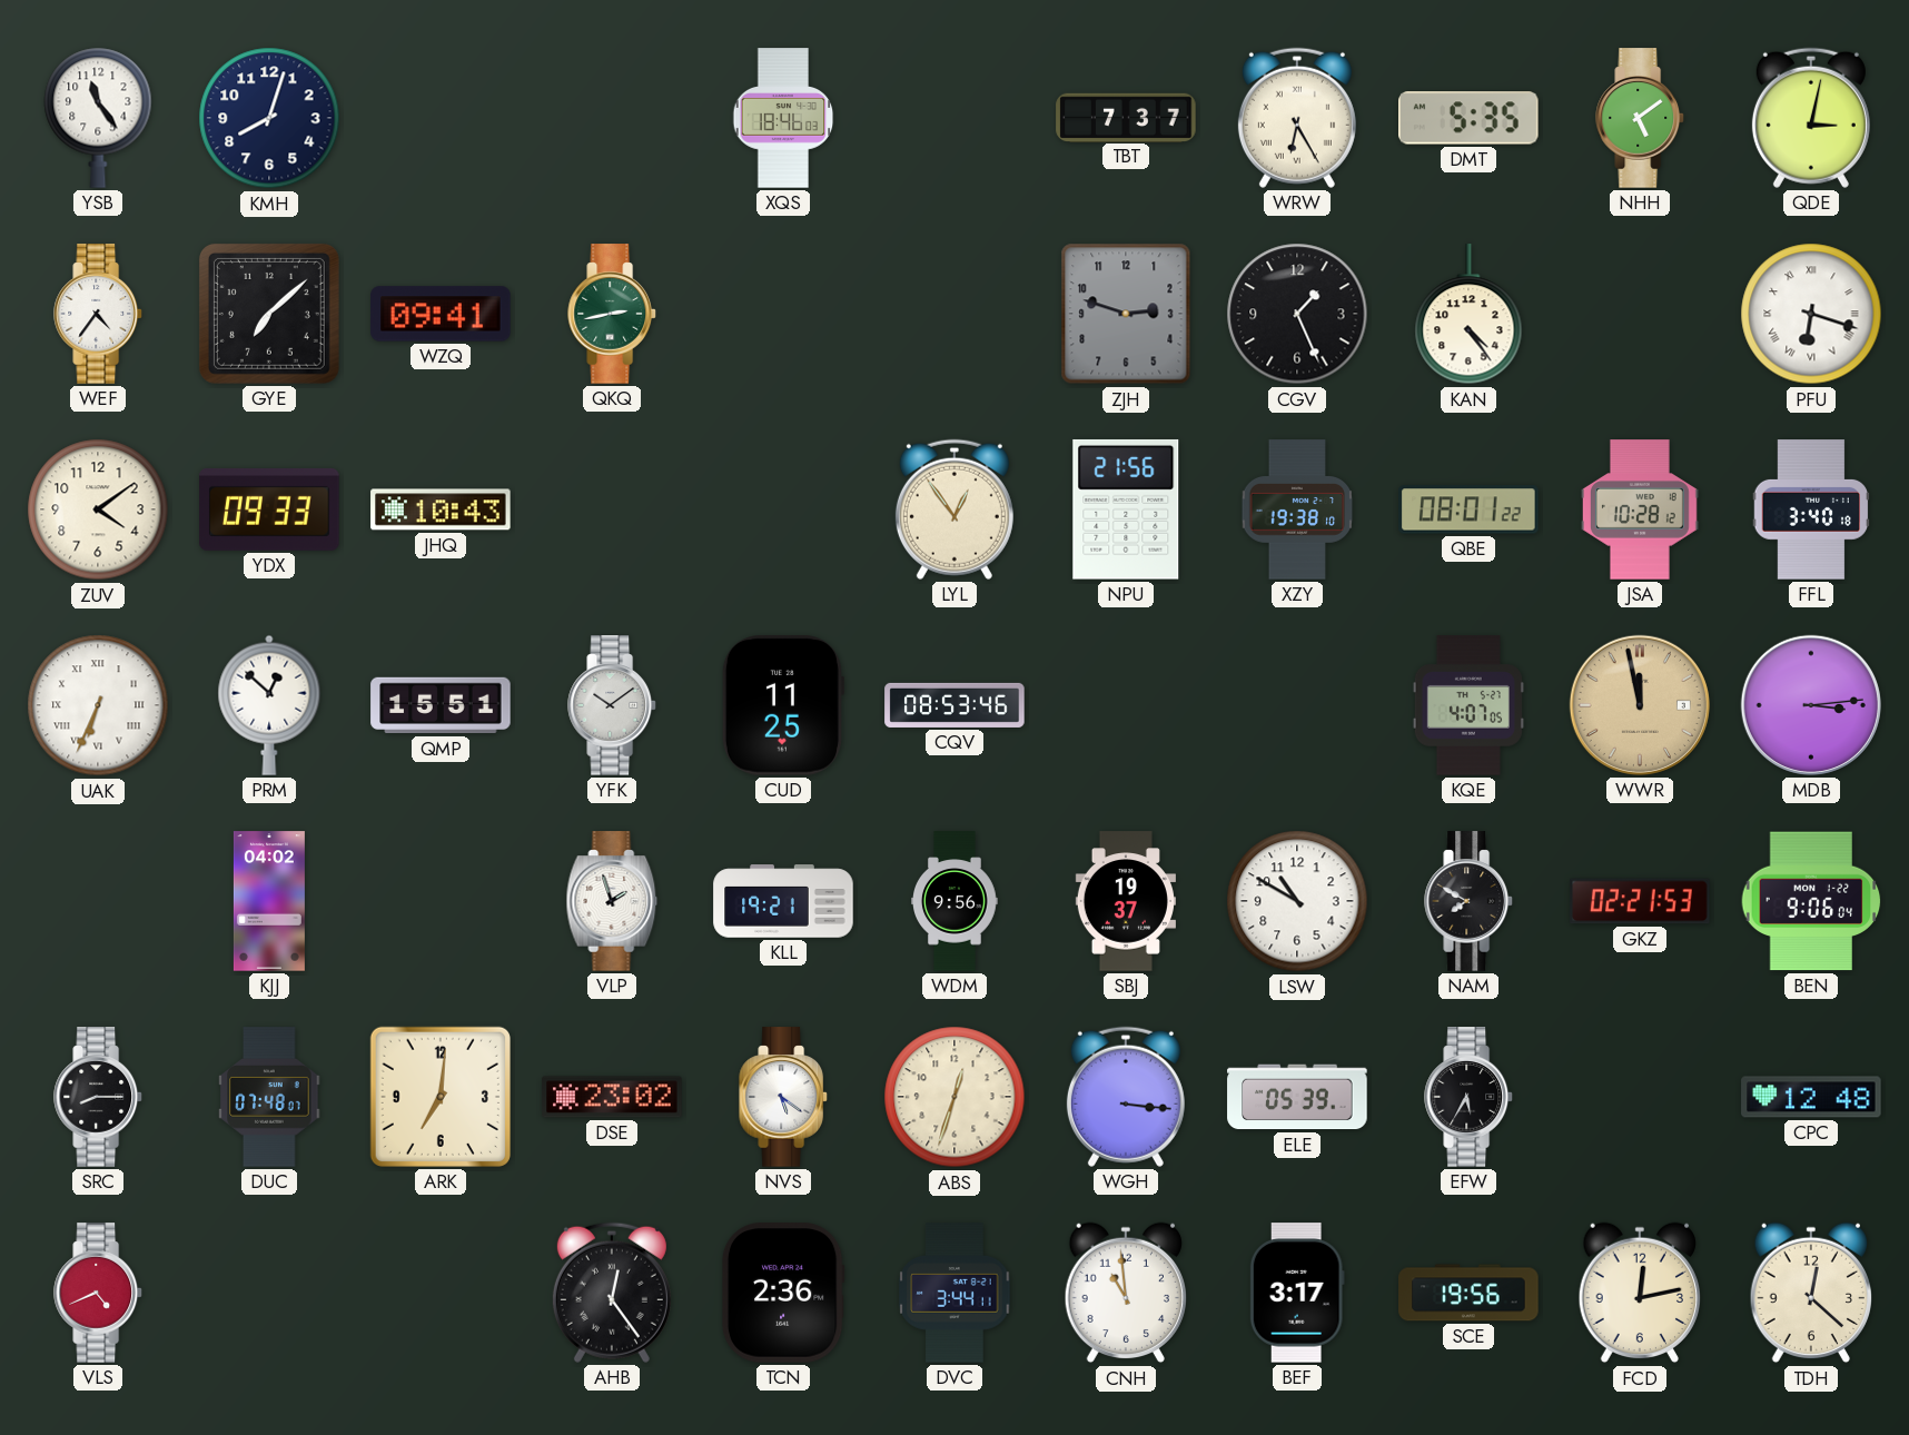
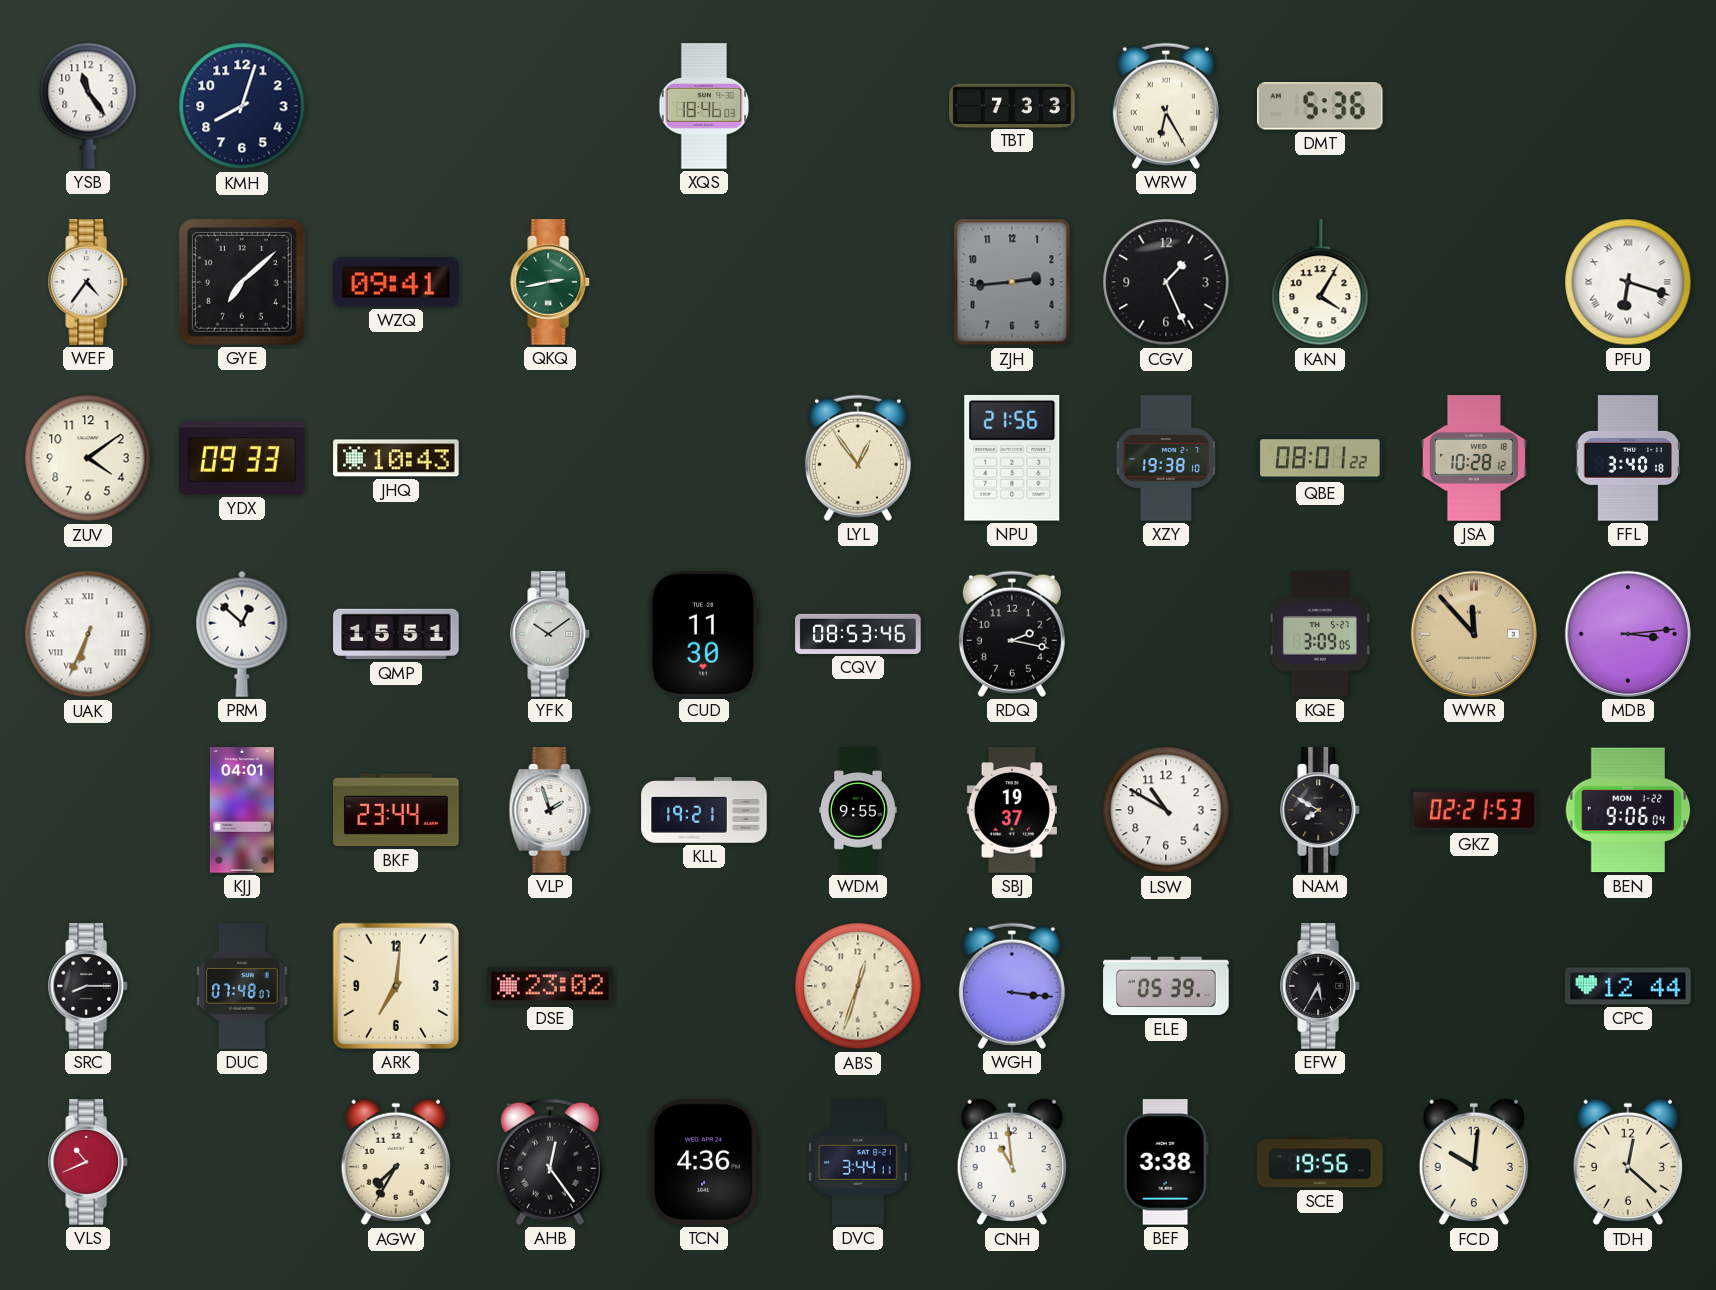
TBT: 7:37 -> 7:33 (1012, 105)
DMT: 5:35 -> 5:36 (1321, 106)
NHH: 5:09 -> none (1641, 118)
QDE: 3:02 -> none (1811, 118)
ZJH: 2:48 -> 2:44 (1012, 282)
KAN: 4:24 -> 4:05 (1320, 283)
CUD: 11:25 -> 11:30 (703, 634)
RDQ: none -> 2:17 (1012, 634)
KQE: 4:07 -> 3:09 (1320, 634)
WWR: 11:58 -> 11:53 (1474, 634)
KJJ: 04:02 -> 04:01 (242, 810)
BKF: none -> 23:44 (396, 810)
WDM: 9:56 -> 9:55 (859, 810)
NVS: 5:21 -> none (784, 1097)
CPC: 12:48 -> 12:44 (1628, 986)
VLS: 4:41 -> 10:41 (89, 1162)
AGW: none -> 7:35 (395, 1162)
TCN: 2:36 -> 4:36 (704, 1162)
BEF: 3:17 -> 3:38 (1166, 1162)
FCD: 12:13 -> 10:01 (1473, 1162)
